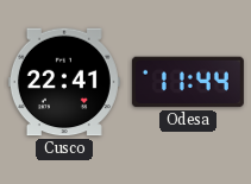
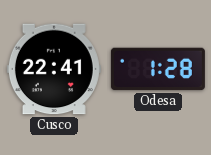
Odesa: 11:44 -> 1:28 (158, 69)
